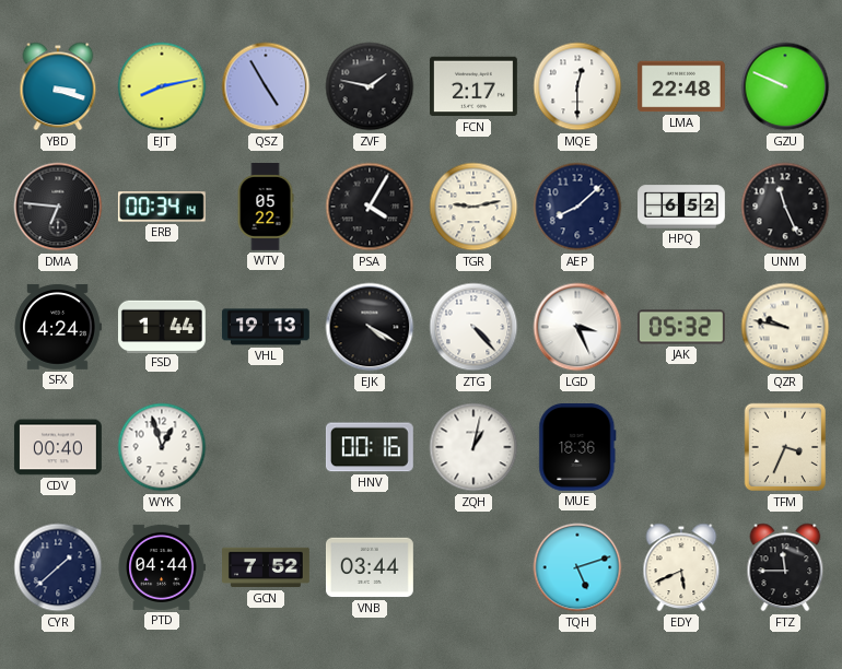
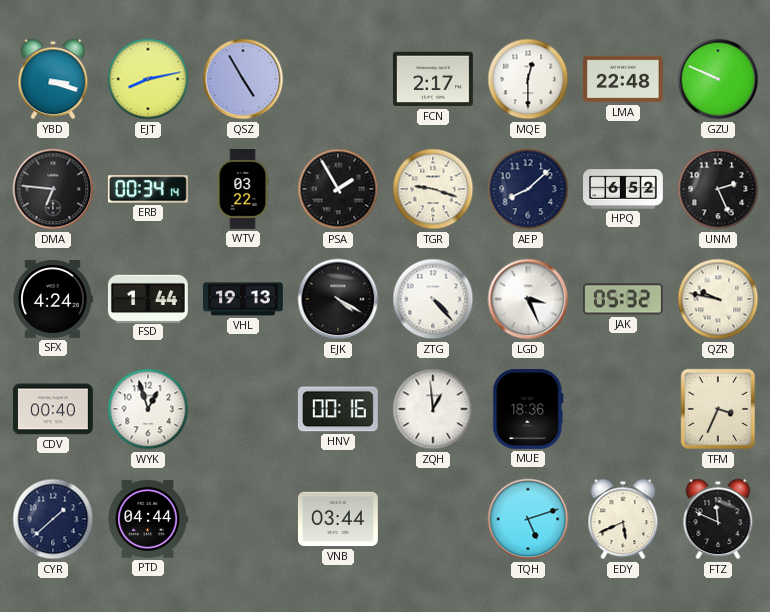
ZVF: 1:47 -> none (370, 86)
WTV: 05:22 -> 03:22 (243, 190)
PSA: 4:05 -> 1:55 (338, 189)
TGR: 9:13 -> 9:18 (433, 189)
UNM: 11:26 -> 2:26 (718, 189)
ZQH: 1:02 -> 12:59 (433, 409)
GCN: 7:52 -> none (267, 567)
FTZ: 11:45 -> 11:49 (718, 519)
